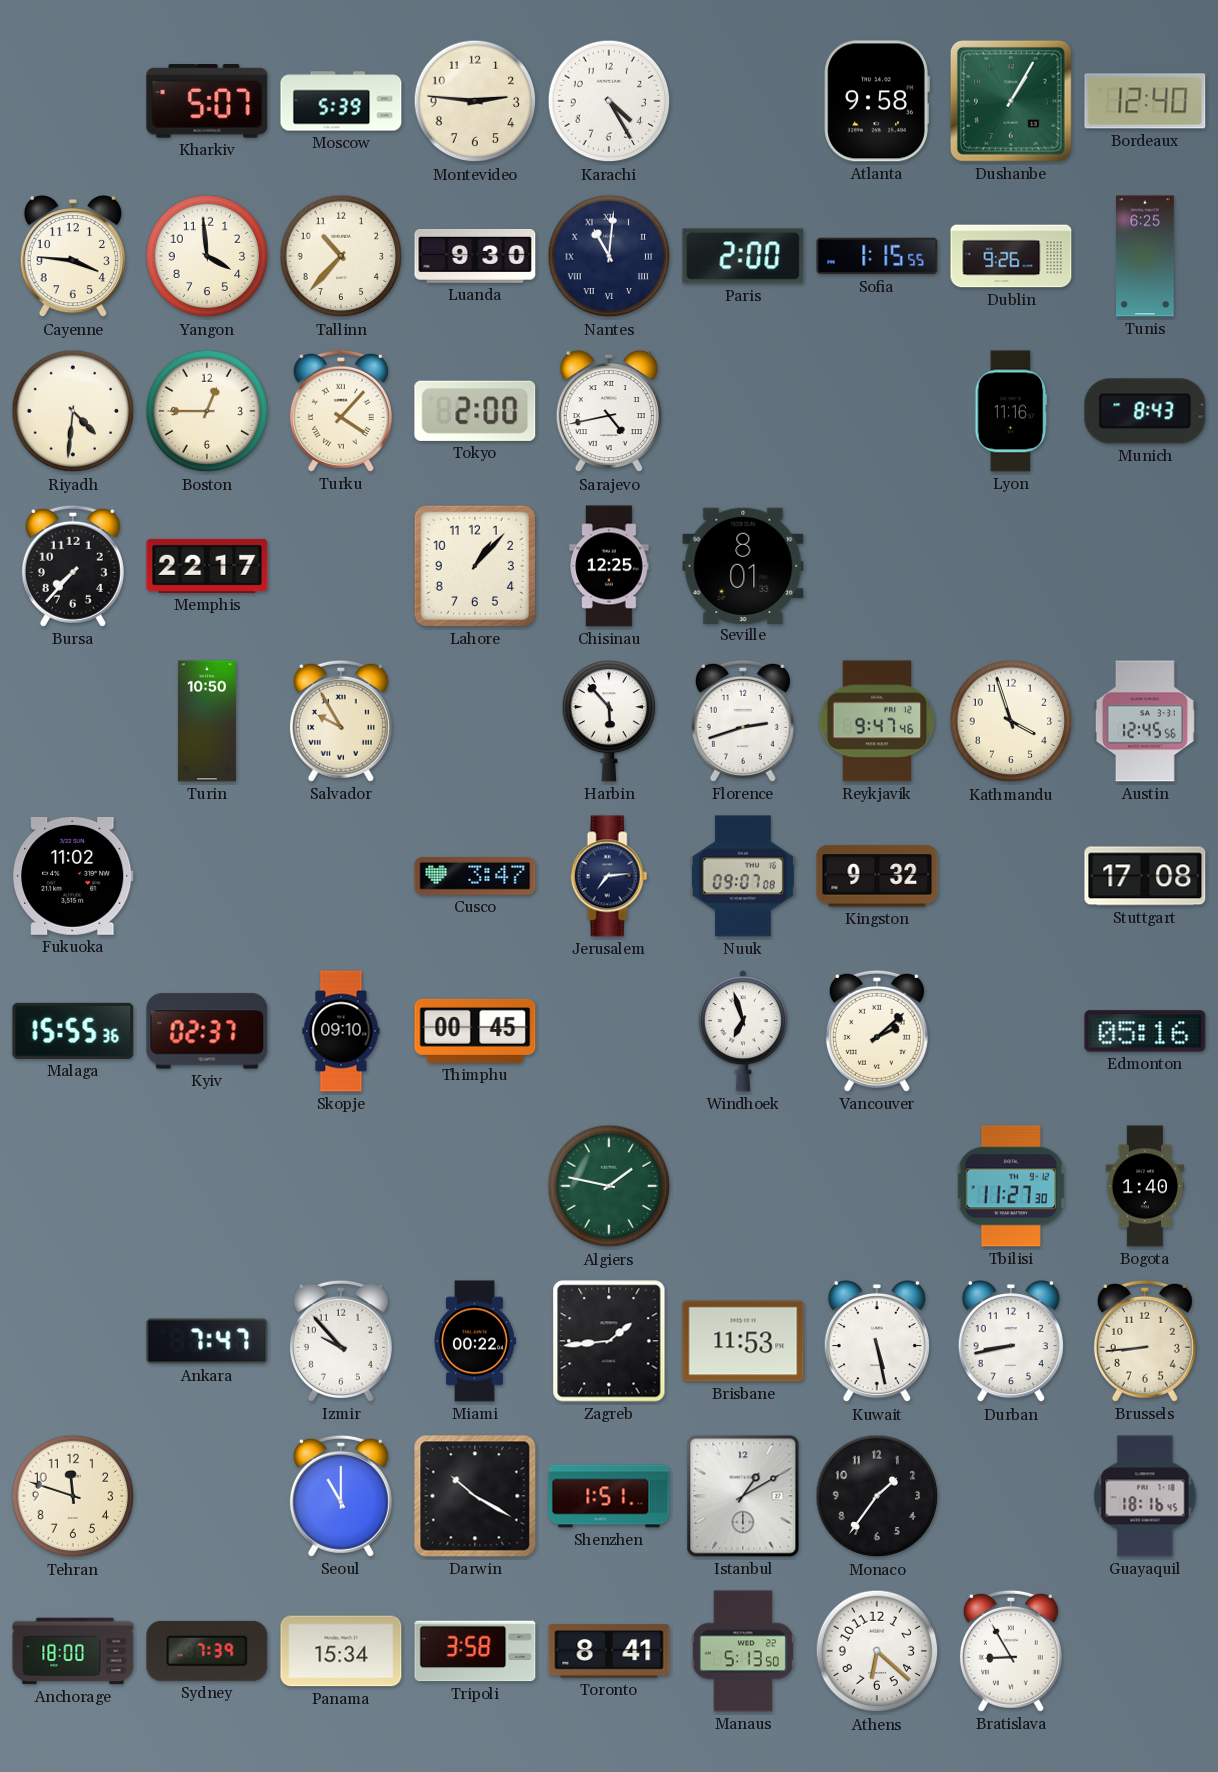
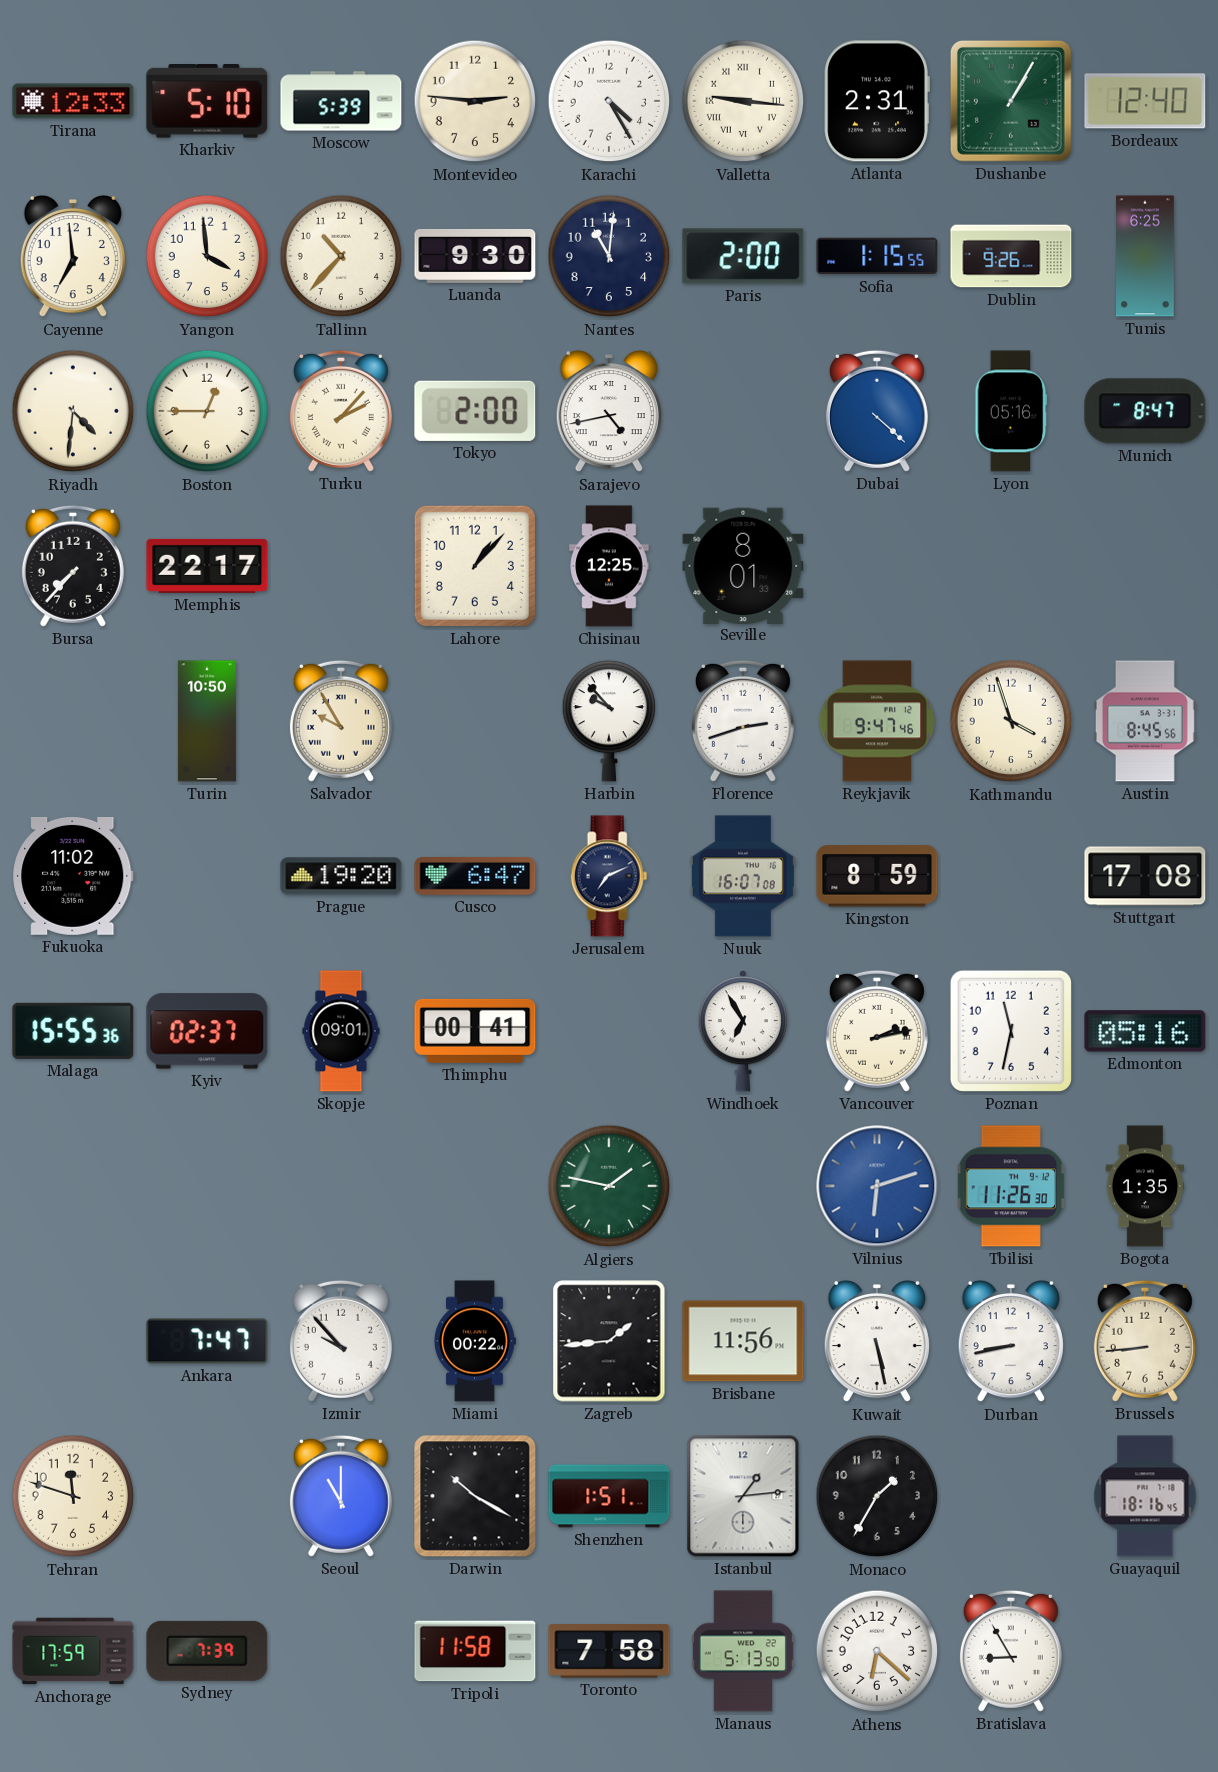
Tirana: none -> 12:33 (73, 101)
Kharkiv: 5:07 -> 5:10 (207, 102)
Valletta: none -> 9:16 (743, 101)
Atlanta: 9:58 -> 2:31 (877, 101)
Cayenne: 3:46 -> 6:59 (73, 256)
Nantes numerals: Roman -> Arabic (609, 256)
Turku: 4:07 -> 2:07 (341, 411)
Dubai: none -> 4:22 (877, 411)
Lyon: 11:16 -> 05:16 (1011, 411)
Munich: 8:43 -> 8:47 (1145, 411)
Harbin: 5:53 -> 9:53 (609, 721)
Austin: 12:45 -> 8:45 (1145, 721)
Prague: none -> 19:20 (341, 876)
Cusco: 3:47 -> 6:47 (475, 876)
Jerusalem: 7:14 -> 7:11 (609, 876)
Nuuk: 09:07 -> 16:07 (743, 876)
Kingston: 9:32 -> 8:59 (877, 876)
Skopje: 09:10 -> 09:01 (341, 1031)
Thimphu: 00:45 -> 00:41 (475, 1031)
Windhoek: 6:57 -> 6:55 (742, 1031)
Vancouver: 2:08 -> 2:13 (877, 1031)
Poznan: none -> 11:32 (1011, 1031)
Vilnius: none -> 6:12 (877, 1186)
Tbilisi: 11:27 -> 11:26 (1011, 1186)
Bogota: 1:40 -> 1:35 (1145, 1186)
Brisbane: 11:53 -> 11:56 (743, 1341)
Istanbul: 1:10 -> 1:14 (743, 1496)
Monaco: 1:36 -> 1:35 (877, 1496)
Anchorage: 18:00 -> 17:59 (73, 1651)
Panama: 15:34 -> none (341, 1651)
Tripoli: 3:58 -> 11:58 (475, 1651)
Toronto: 8:41 -> 7:58 (609, 1651)
